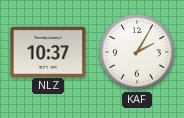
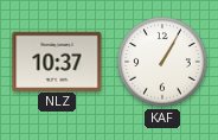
KAF: 2:05 -> 1:05 (162, 62)
